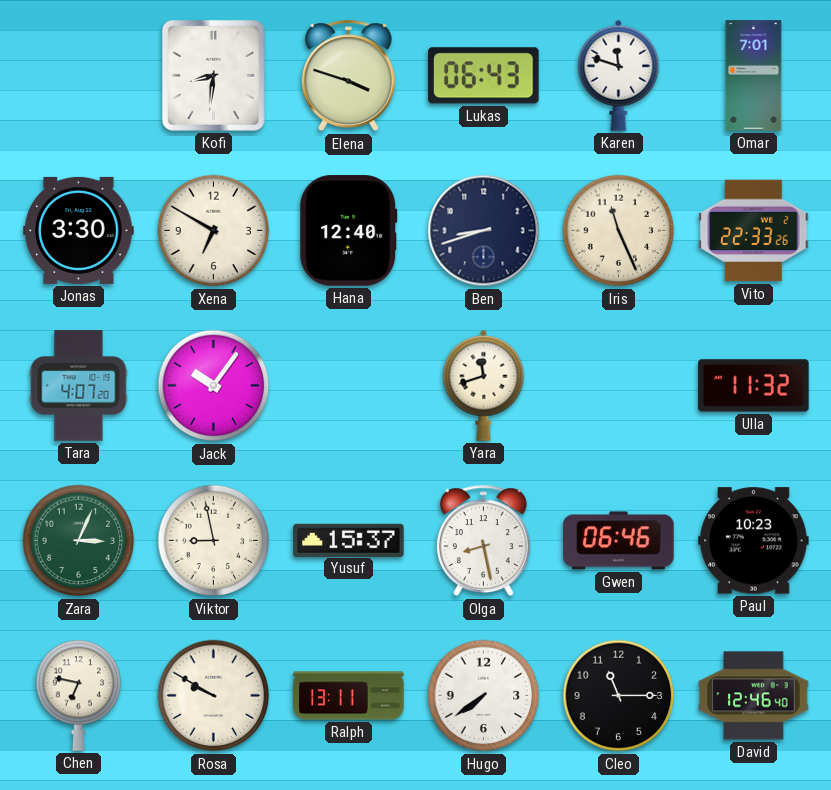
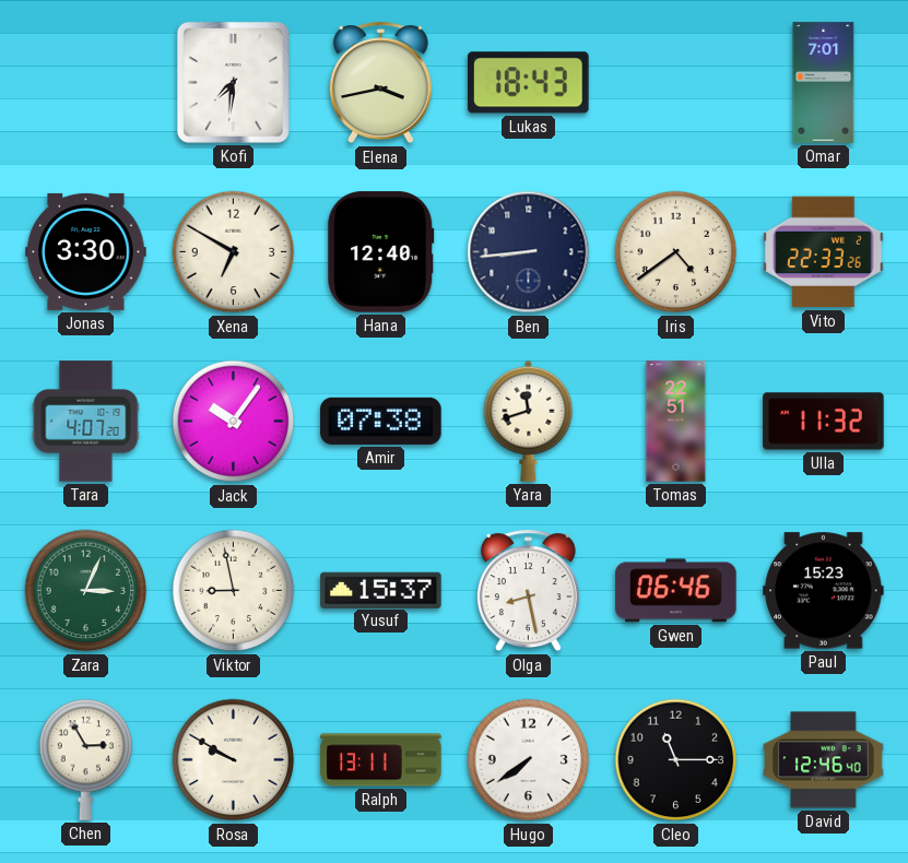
Kofi: 8:31 -> 7:31 (233, 82)
Elena: 3:48 -> 3:43 (380, 83)
Lukas: 06:43 -> 18:43 (529, 83)
Karen: 11:48 -> none (619, 75)
Ben: 8:42 -> 8:44 (529, 252)
Iris: 11:26 -> 4:39 (676, 252)
Amir: none -> 07:38 (381, 421)
Tomas: none -> 22:51 (676, 422)
Paul: 10:23 -> 15:23 (824, 591)
Chen: 6:47 -> 2:55 (86, 759)
